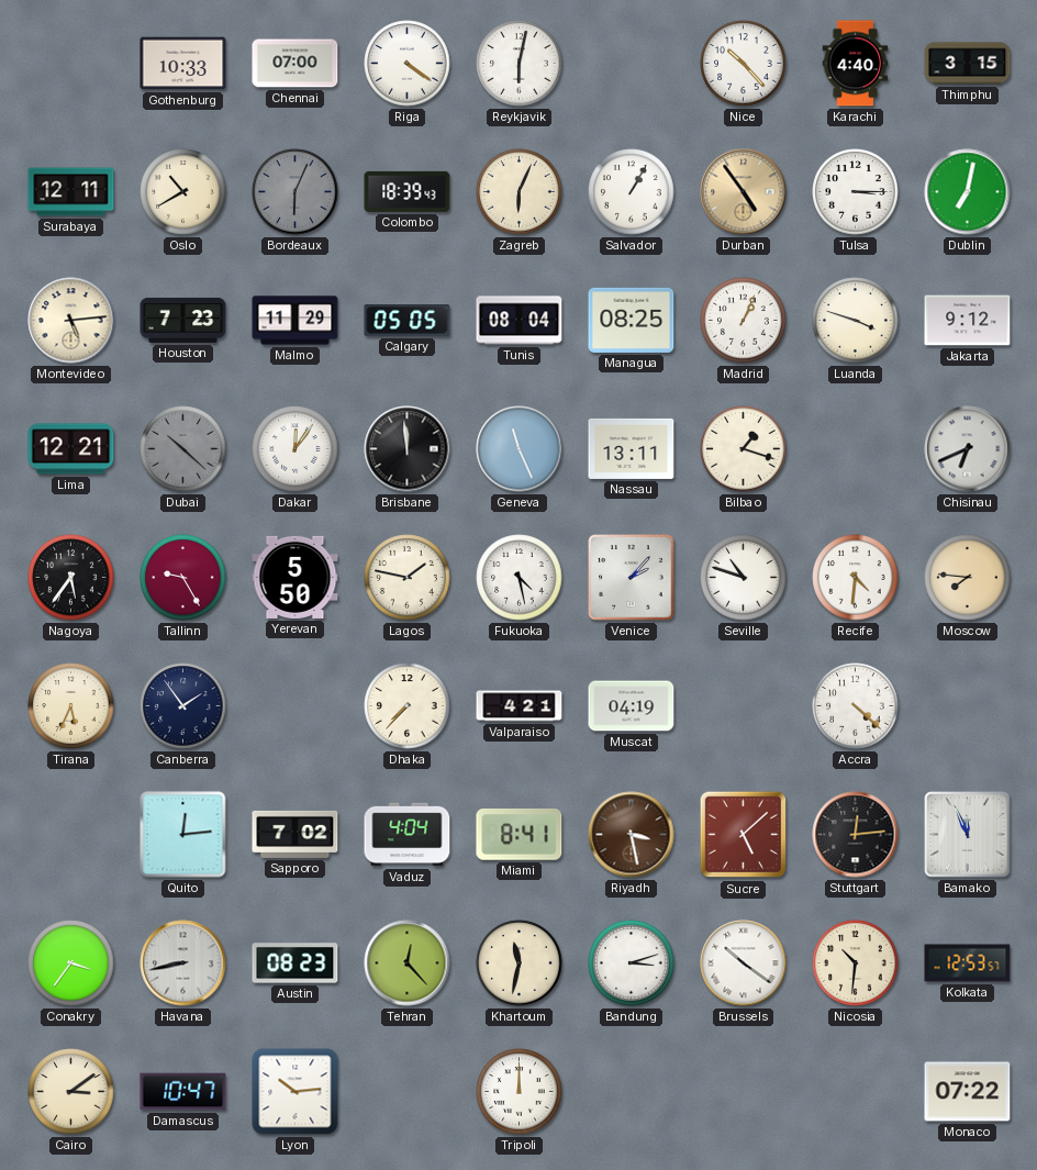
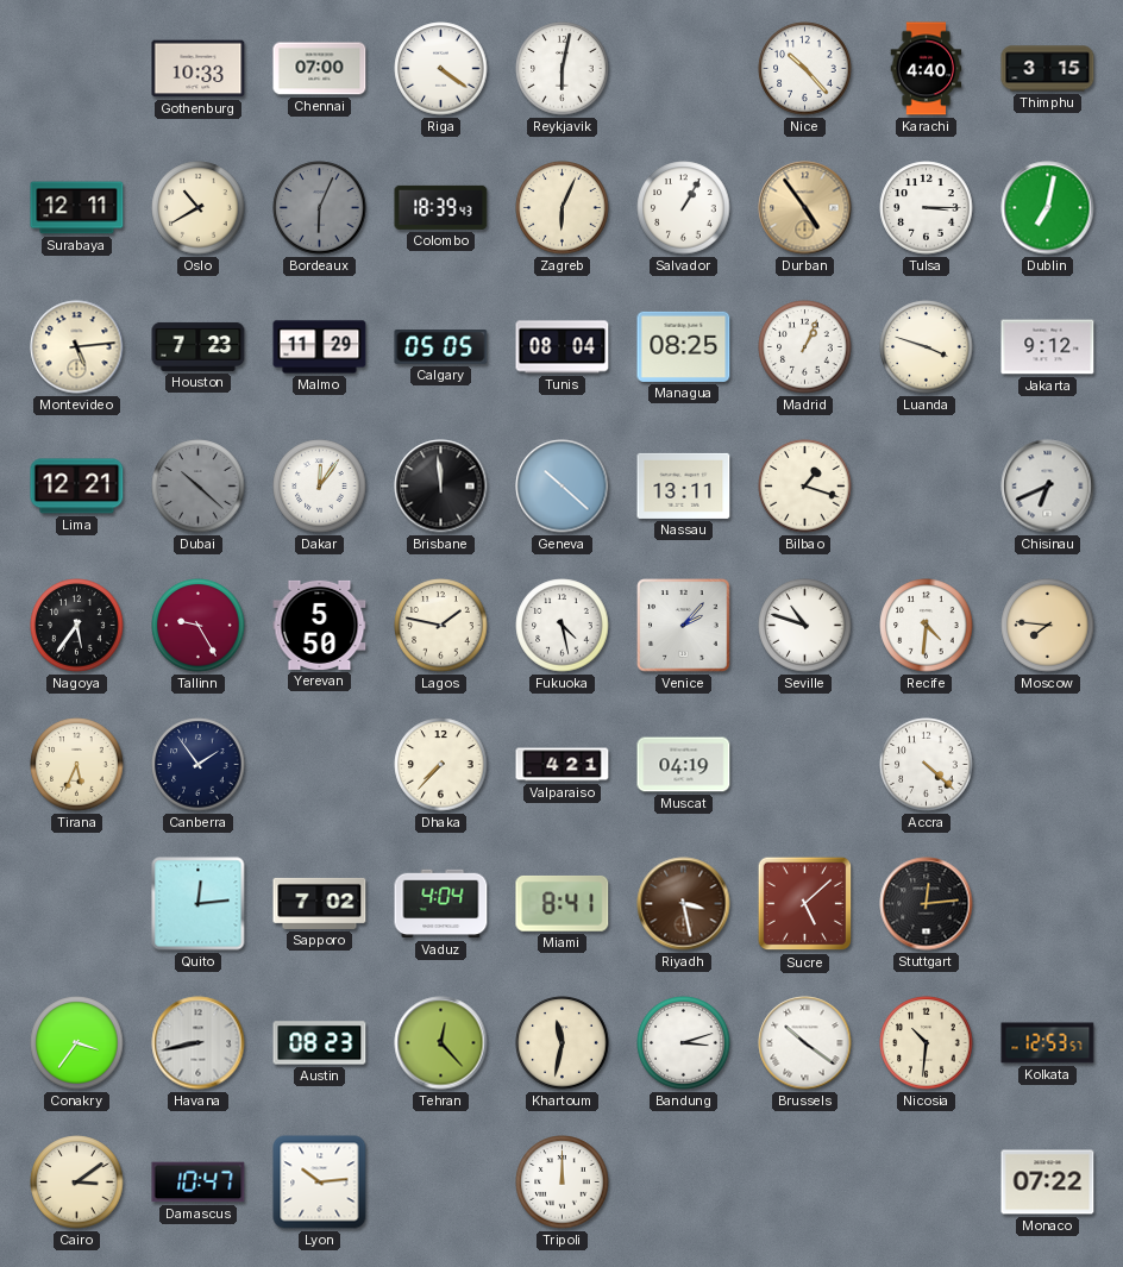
Geneva: 11:26 -> 10:22 (563, 487)
Bamako: 11:56 -> none (968, 835)
